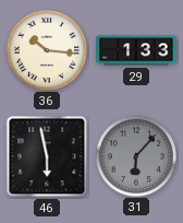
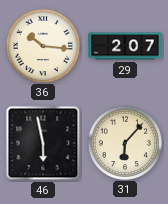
29: 1:33 -> 2:07 (125, 46)
31 dial: grey -> cream (124, 142)
